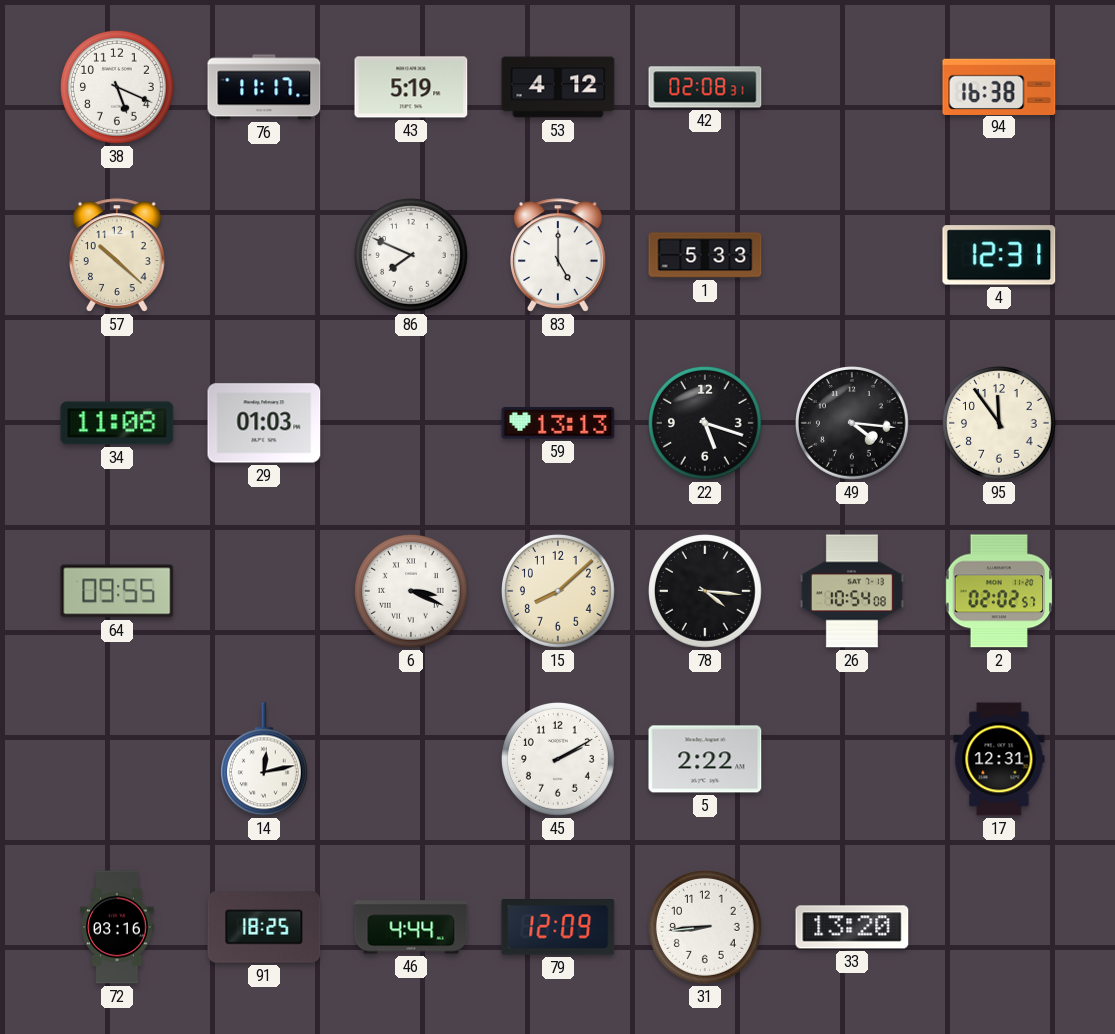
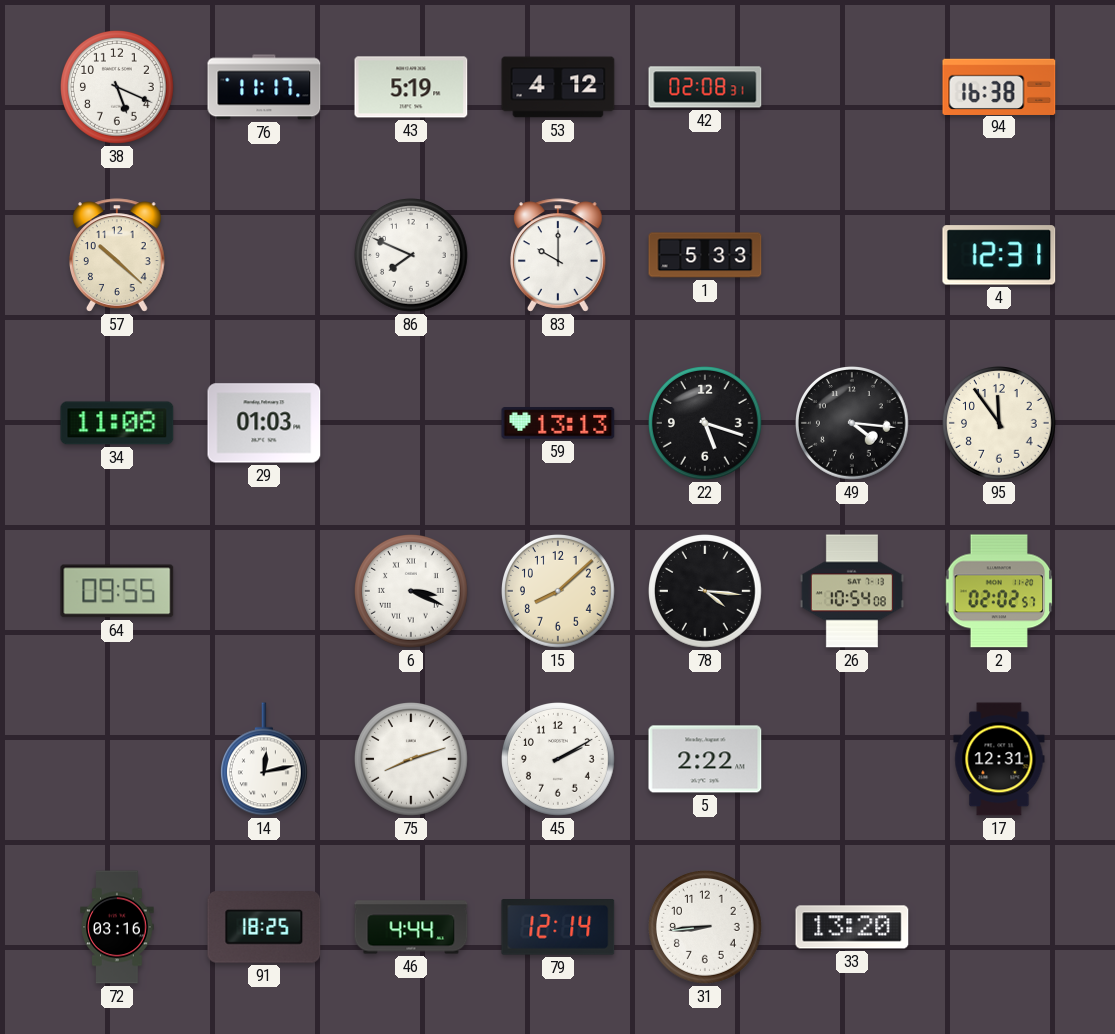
83: 5:00 -> 10:00 (559, 255)
75: none -> 8:12 (412, 760)
79: 12:09 -> 12:14 (558, 928)
